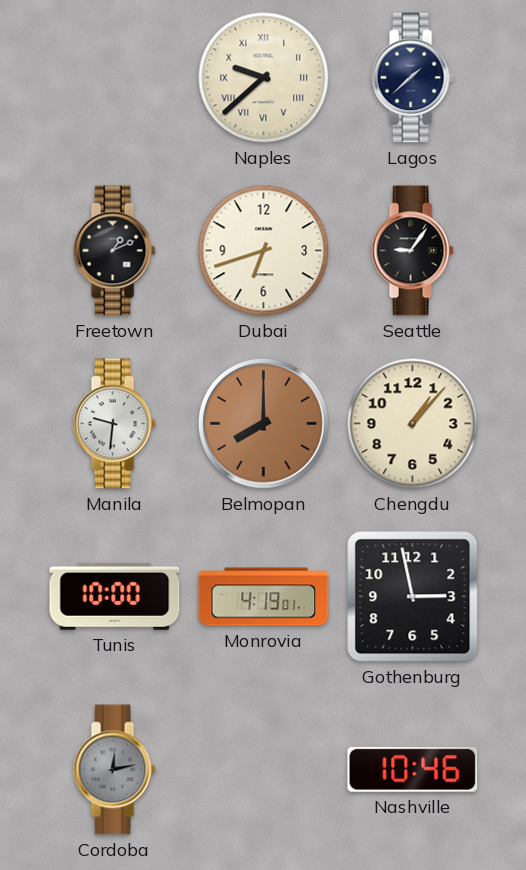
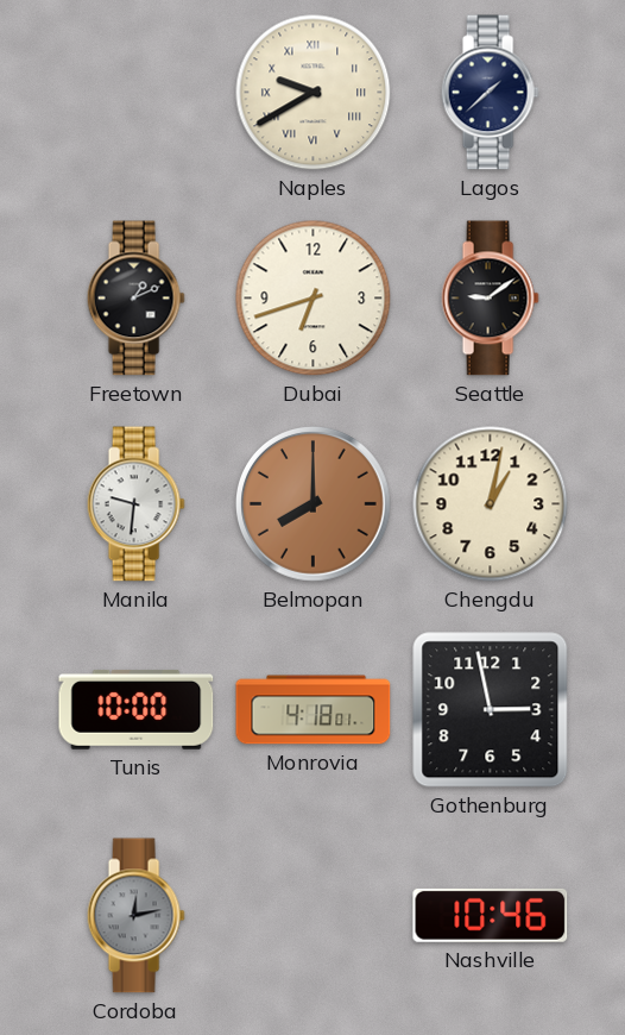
Naples: 9:38 -> 9:40 (314, 93)
Seattle: 9:06 -> 9:09 (490, 299)
Chengdu: 1:07 -> 1:02 (491, 504)
Monrovia: 4:19 -> 4:18 (314, 710)
